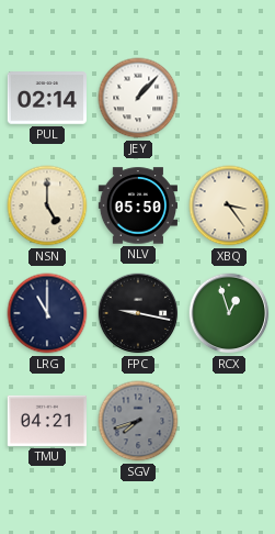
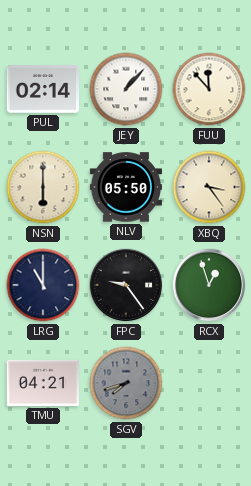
FUU: none -> 11:53 (209, 89)
NSN: 5:00 -> 6:00 (43, 187)
FPC: 9:17 -> 9:24 (126, 285)
